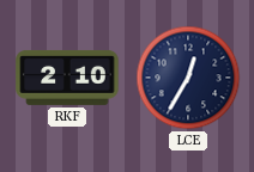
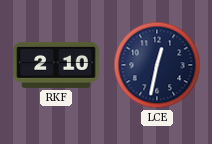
LCE: 12:35 -> 12:32 (157, 65)
